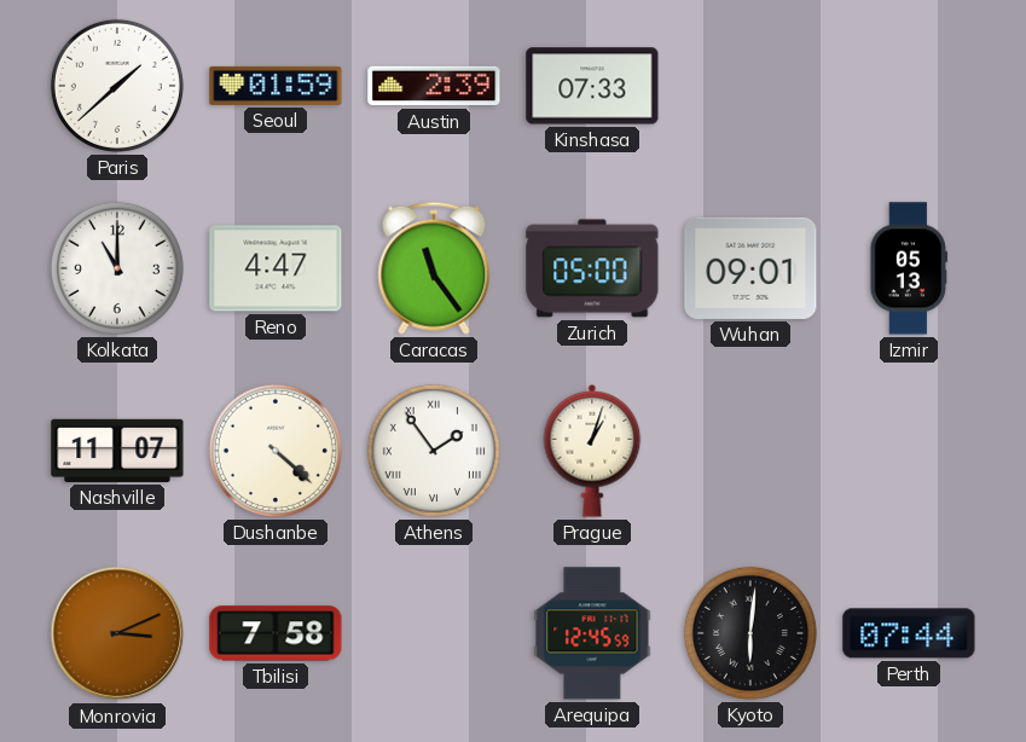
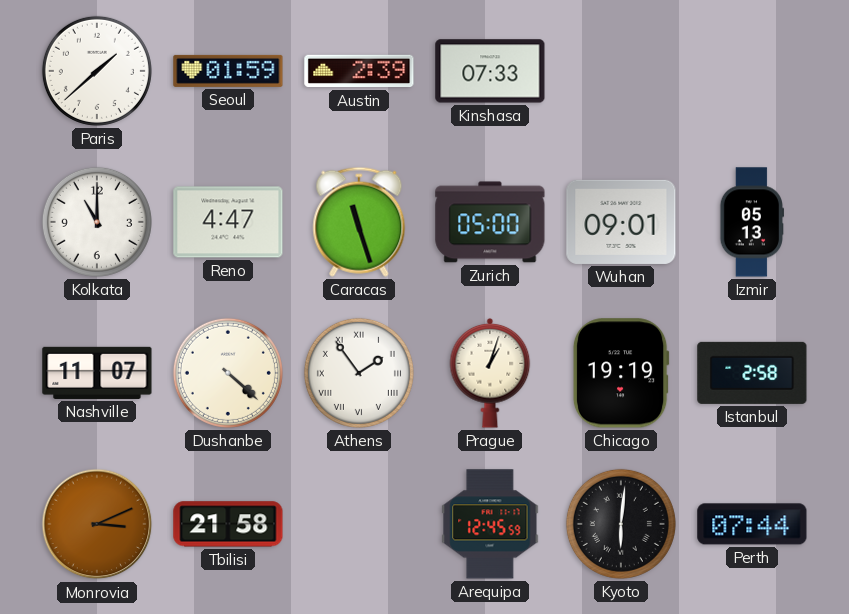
Caracas: 11:24 -> 11:27 (359, 222)
Chicago: none -> 19:19 (621, 373)
Istanbul: none -> 2:58 (752, 373)
Tbilisi: 7:58 -> 21:58 (228, 524)
